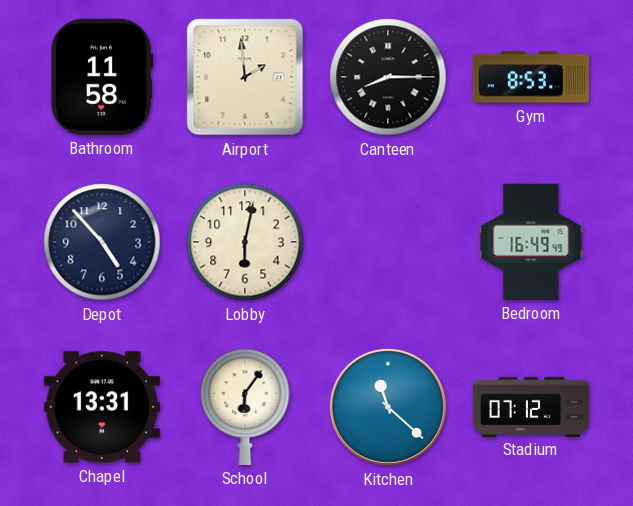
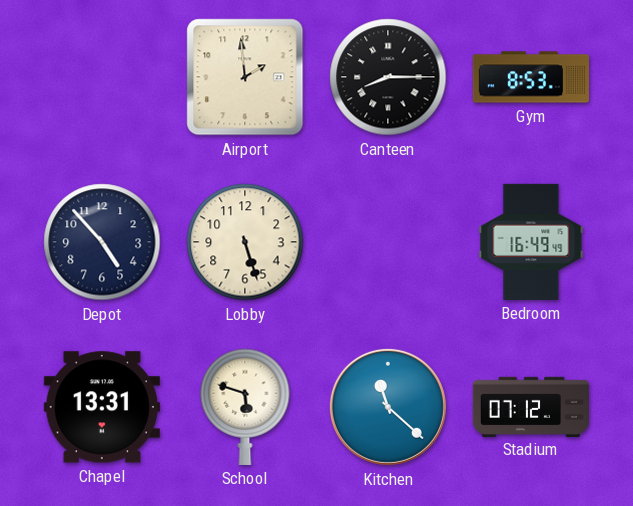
Bathroom: 11:58 -> none (102, 77)
Lobby: 6:02 -> 5:27 (245, 242)
School: 6:06 -> 5:48 (245, 407)
